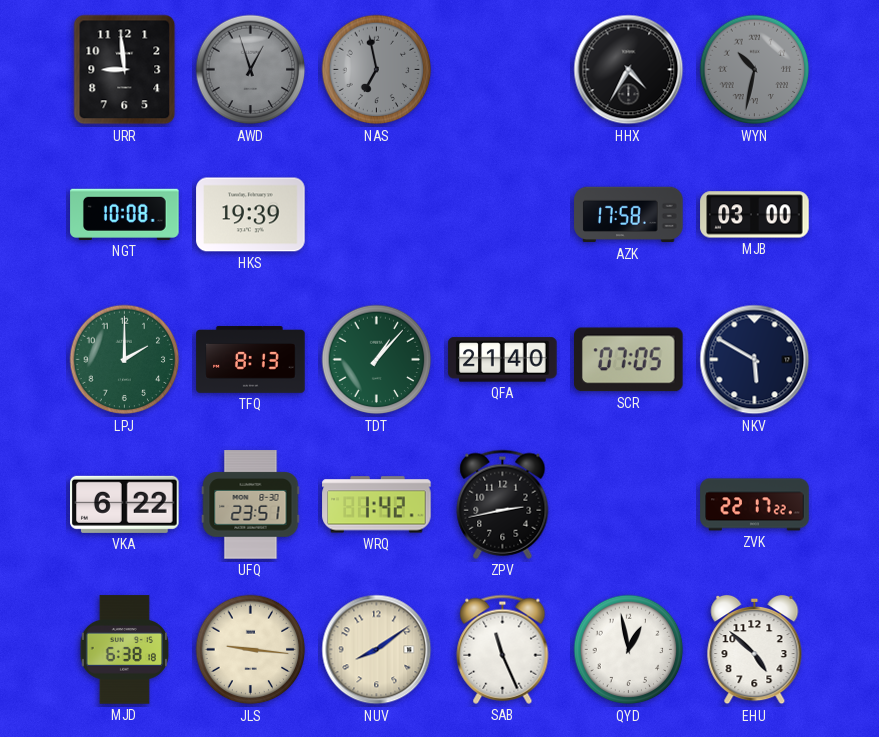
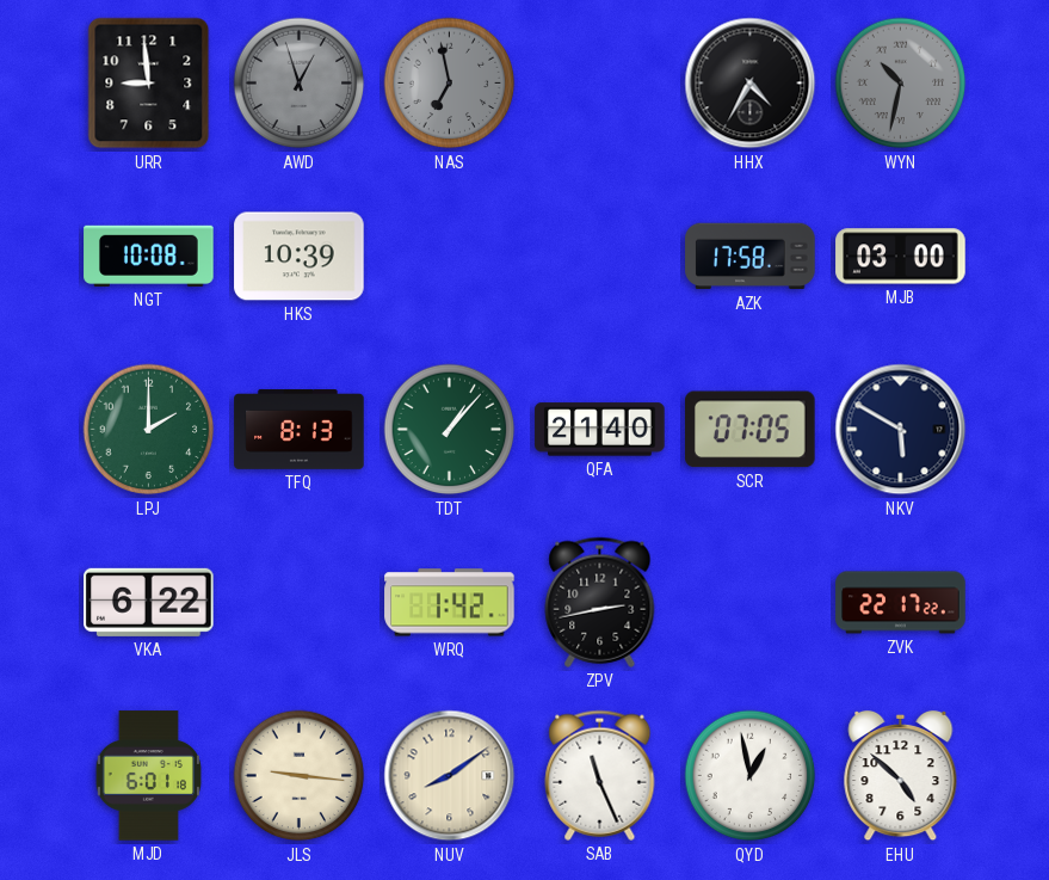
HKS: 19:39 -> 10:39 (300, 257)
UFQ: 23:51 -> none (251, 505)
MJD: 6:38 -> 6:01 (148, 776)
